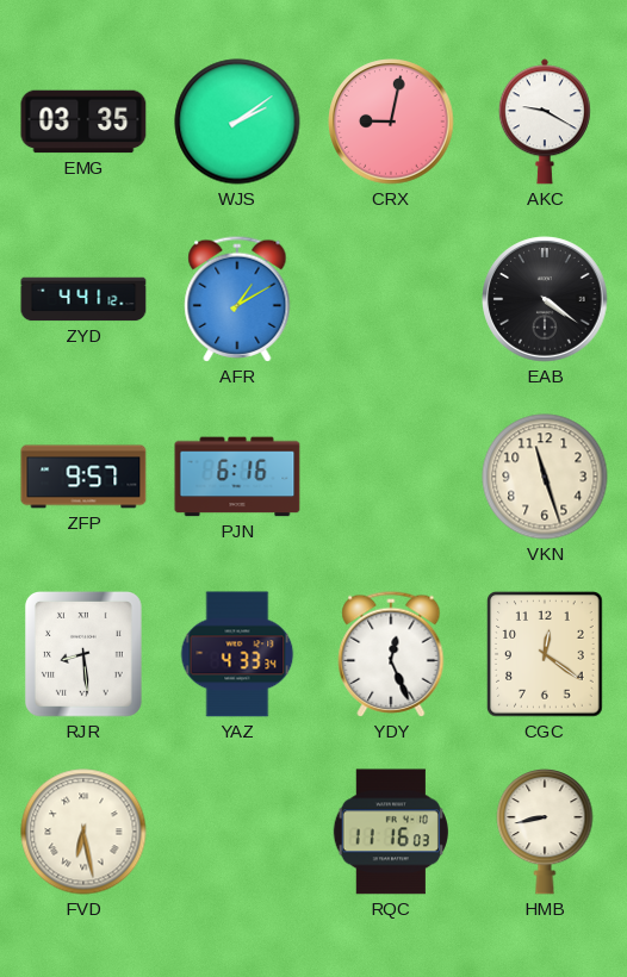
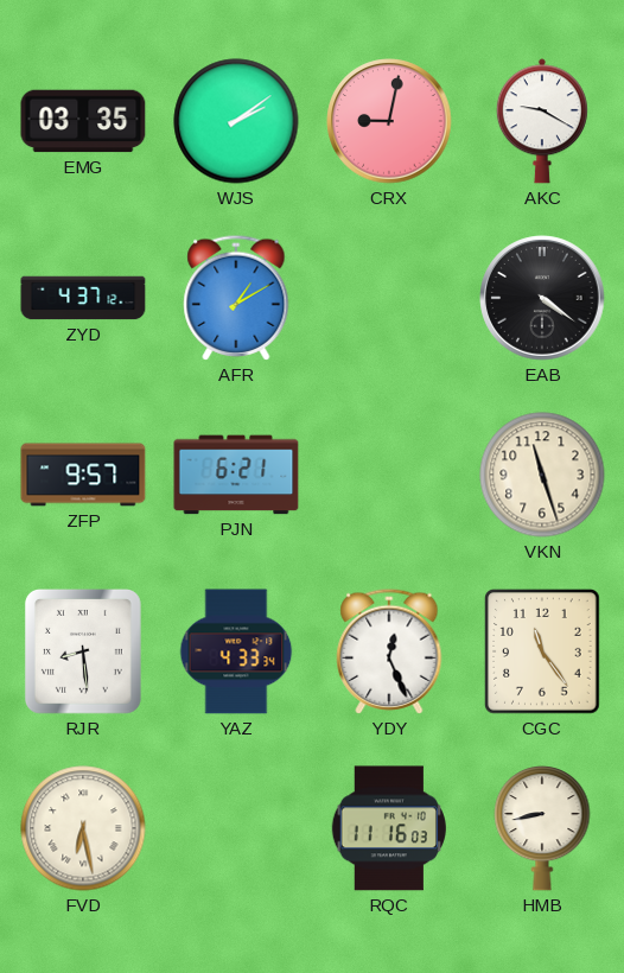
ZYD: 4:41 -> 4:37 (83, 298)
PJN: 6:16 -> 6:21 (236, 475)
CGC: 12:21 -> 11:24 (542, 651)
